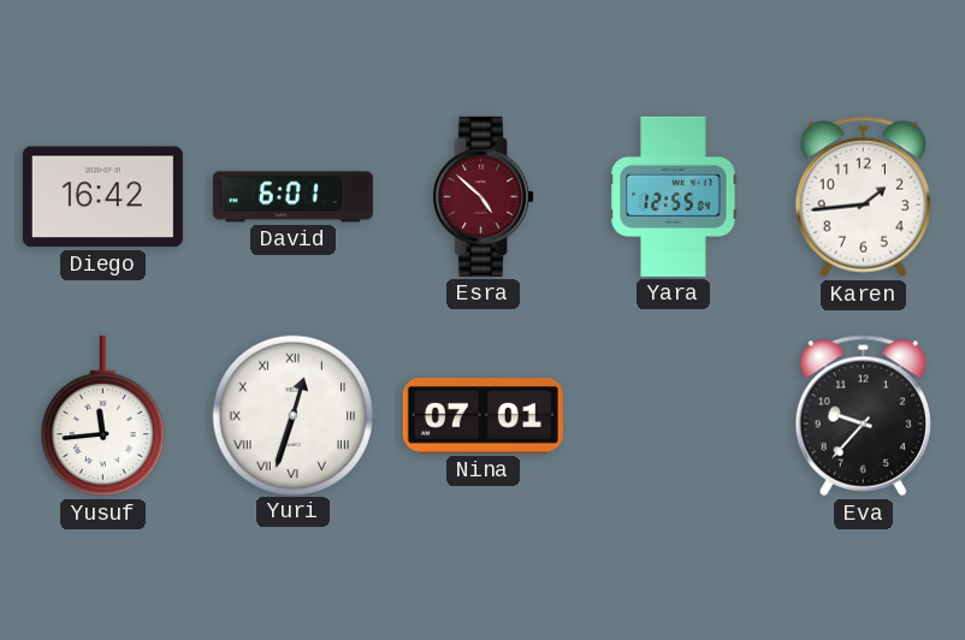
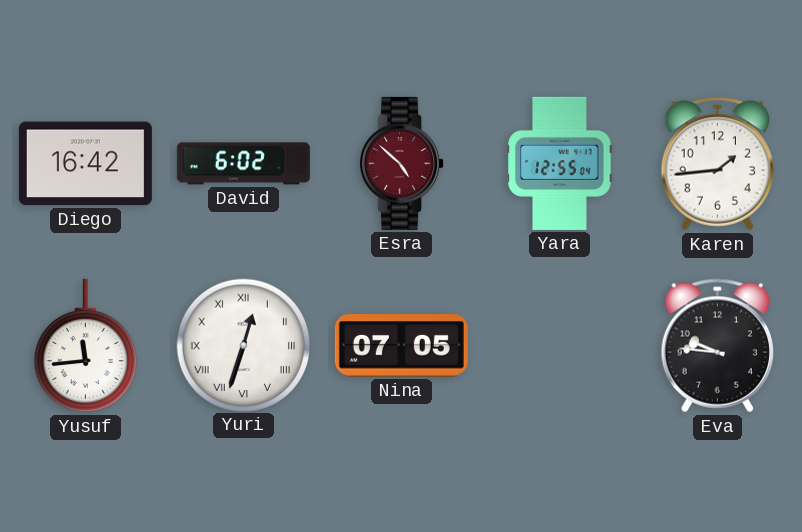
David: 6:01 -> 6:02 (243, 164)
Nina: 07:01 -> 07:05 (401, 346)
Eva: 9:37 -> 9:46 (717, 346)
